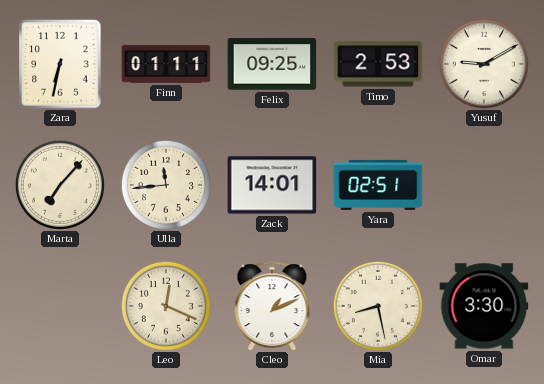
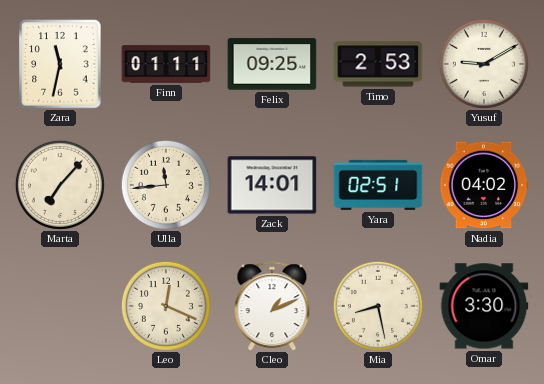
Zara: 6:32 -> 11:32 (60, 64)
Nadia: none -> 04:02 (484, 185)
